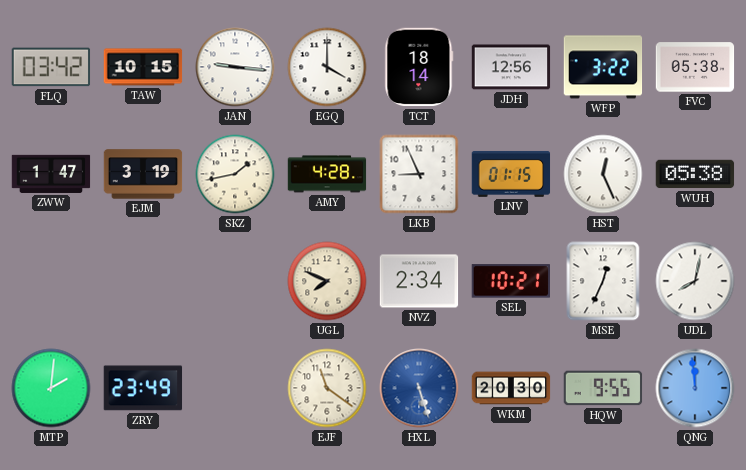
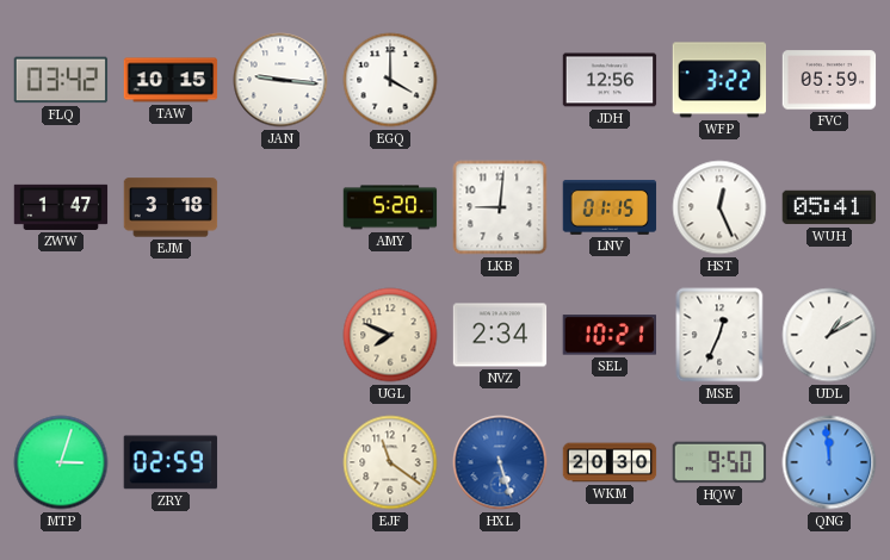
TCT: 18:14 -> none (419, 67)
FVC: 05:38 -> 05:59 (829, 80)
EJM: 3:19 -> 3:18 (171, 207)
SKZ: 1:43 -> none (235, 174)
AMY: 4:28 -> 5:20 (390, 207)
LKB: 8:56 -> 9:01 (500, 207)
WUH: 05:38 -> 05:41 (829, 207)
UDL: 8:02 -> 1:10 (829, 335)
MTP: 2:01 -> 3:03 (61, 462)
ZRY: 23:49 -> 02:59 (171, 462)
HQW: 9:55 -> 9:50 (719, 462)
